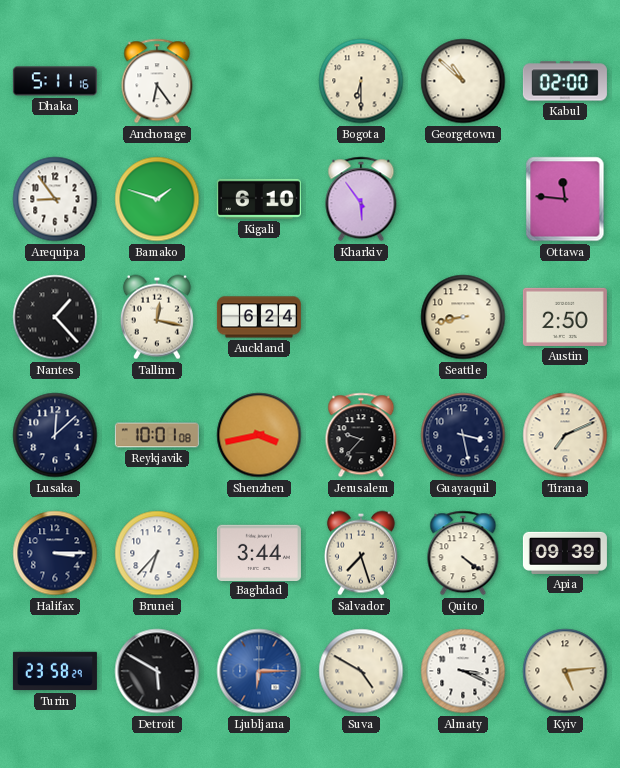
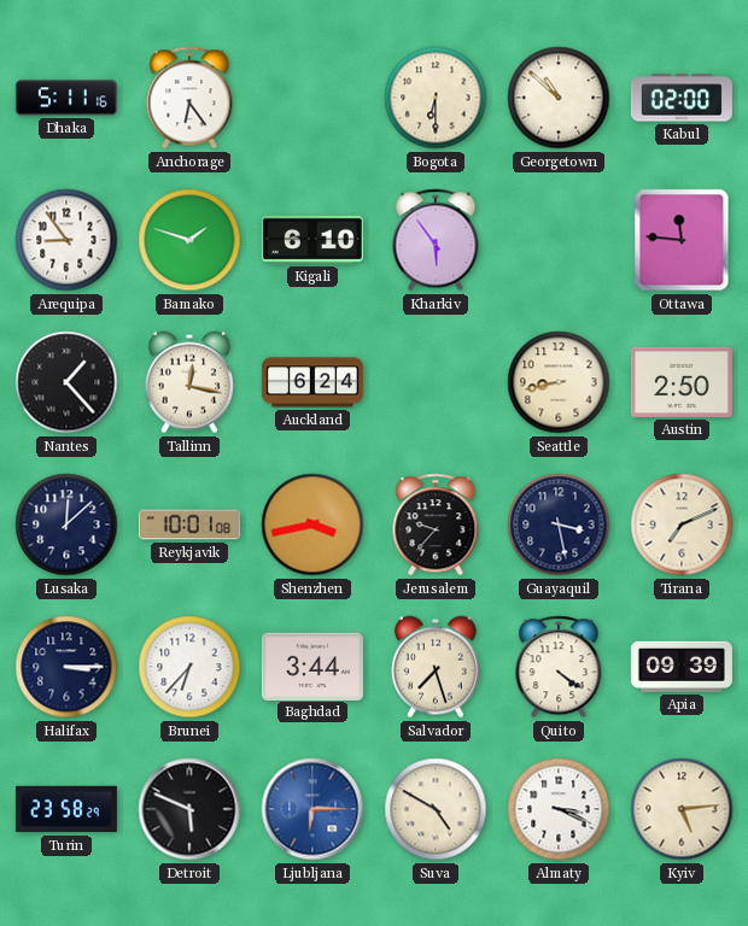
Detroit: 5:50 -> 5:49 (189, 809)
